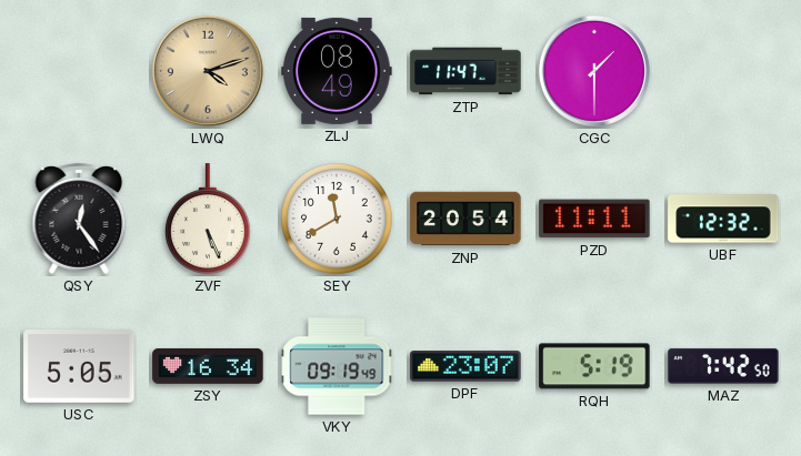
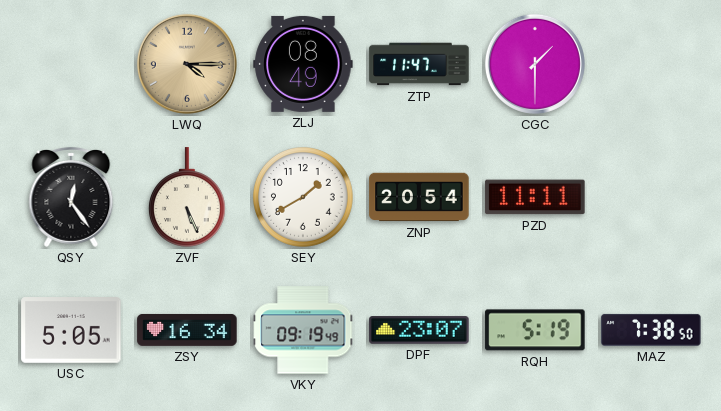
LWQ: 4:12 -> 4:15 (187, 64)
SEY: 11:40 -> 1:40 (304, 198)
UBF: 12:32 -> none (723, 219)
MAZ: 7:42 -> 7:38 (651, 330)
